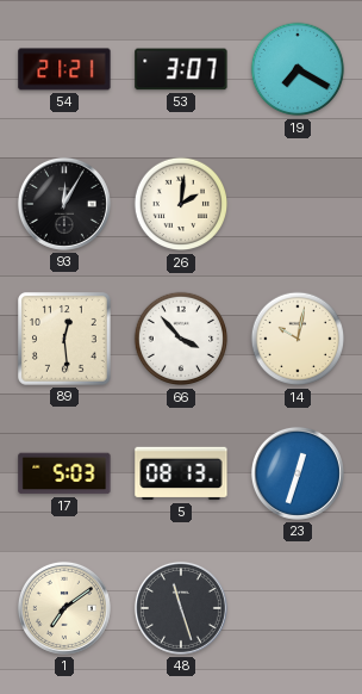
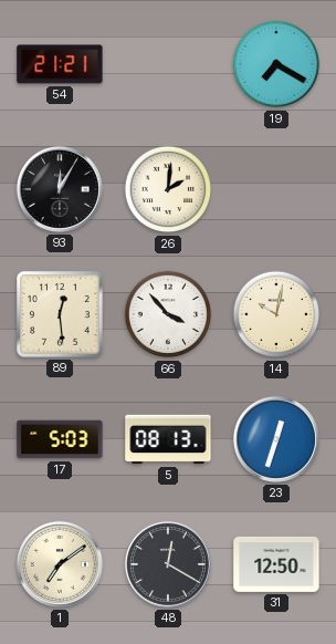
53: 3:07 -> none (181, 69)
48: 11:27 -> 12:20 (168, 564)
31: none -> 12:50 (276, 564)
